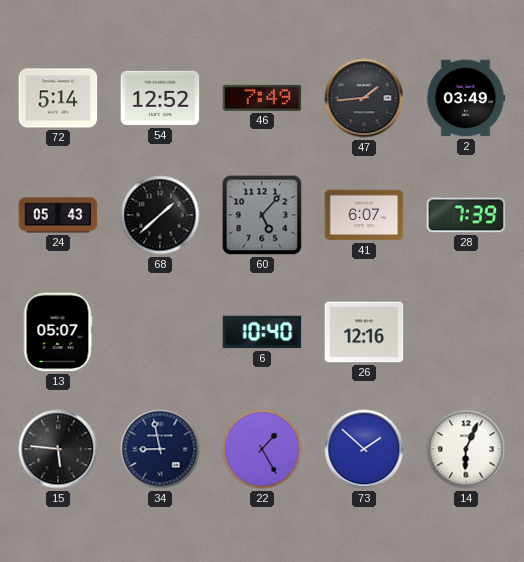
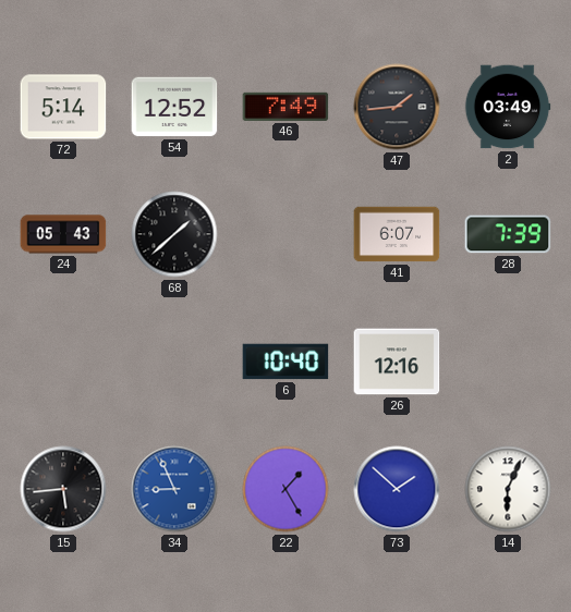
60: 5:07 -> none (262, 215)
13: 05:07 -> none (58, 332)
15: 5:46 -> 5:44 (63, 489)
34: 8:58 -> 8:56 (174, 489)
34 dial: navy -> blue (174, 489)
